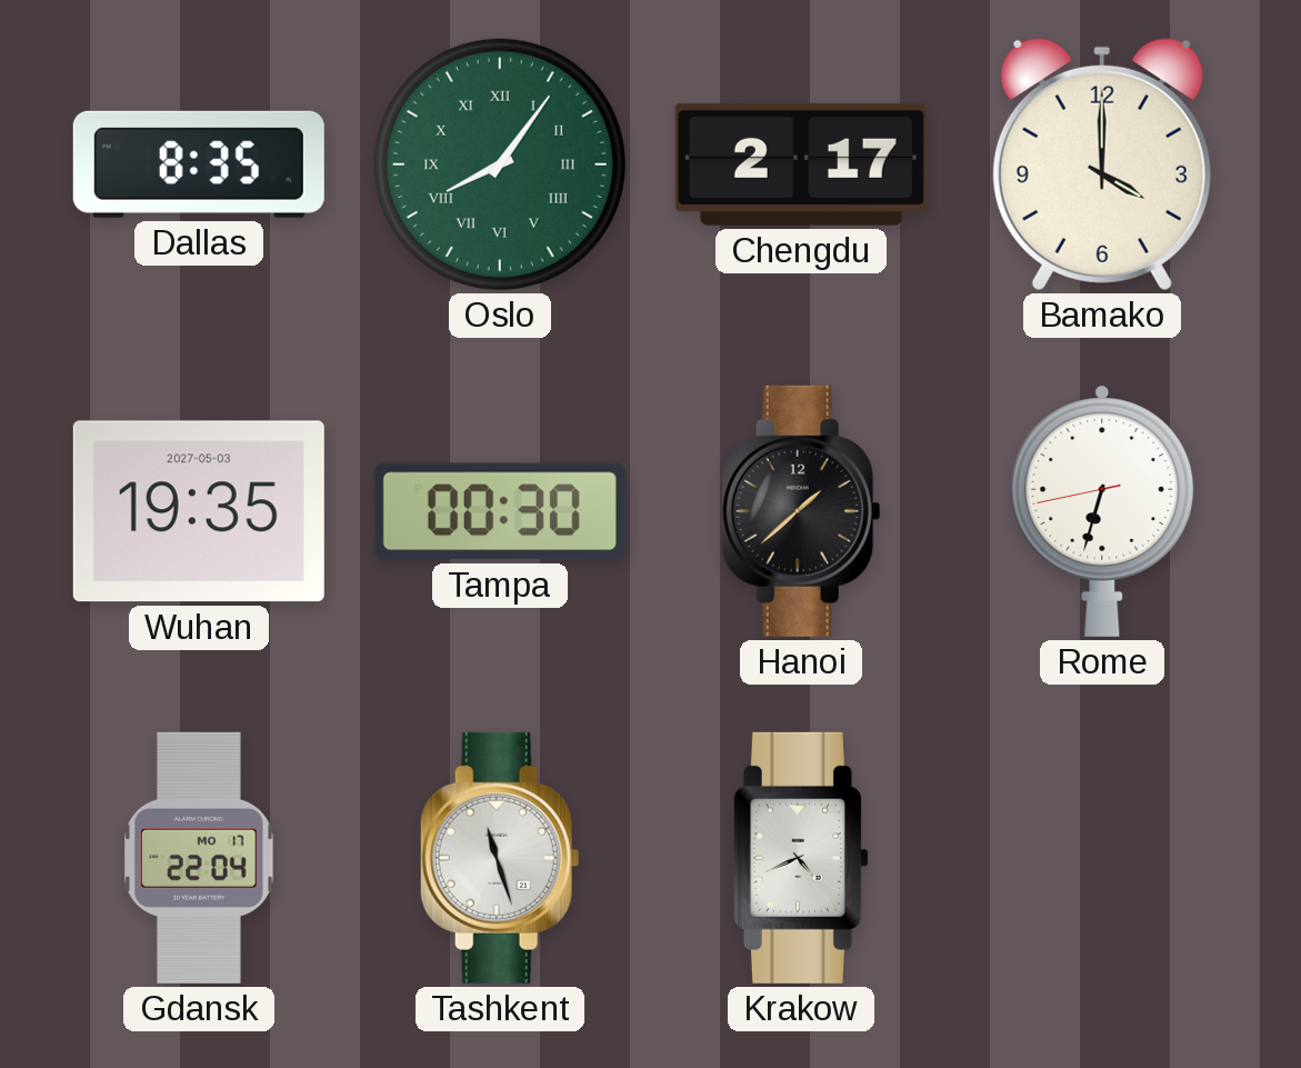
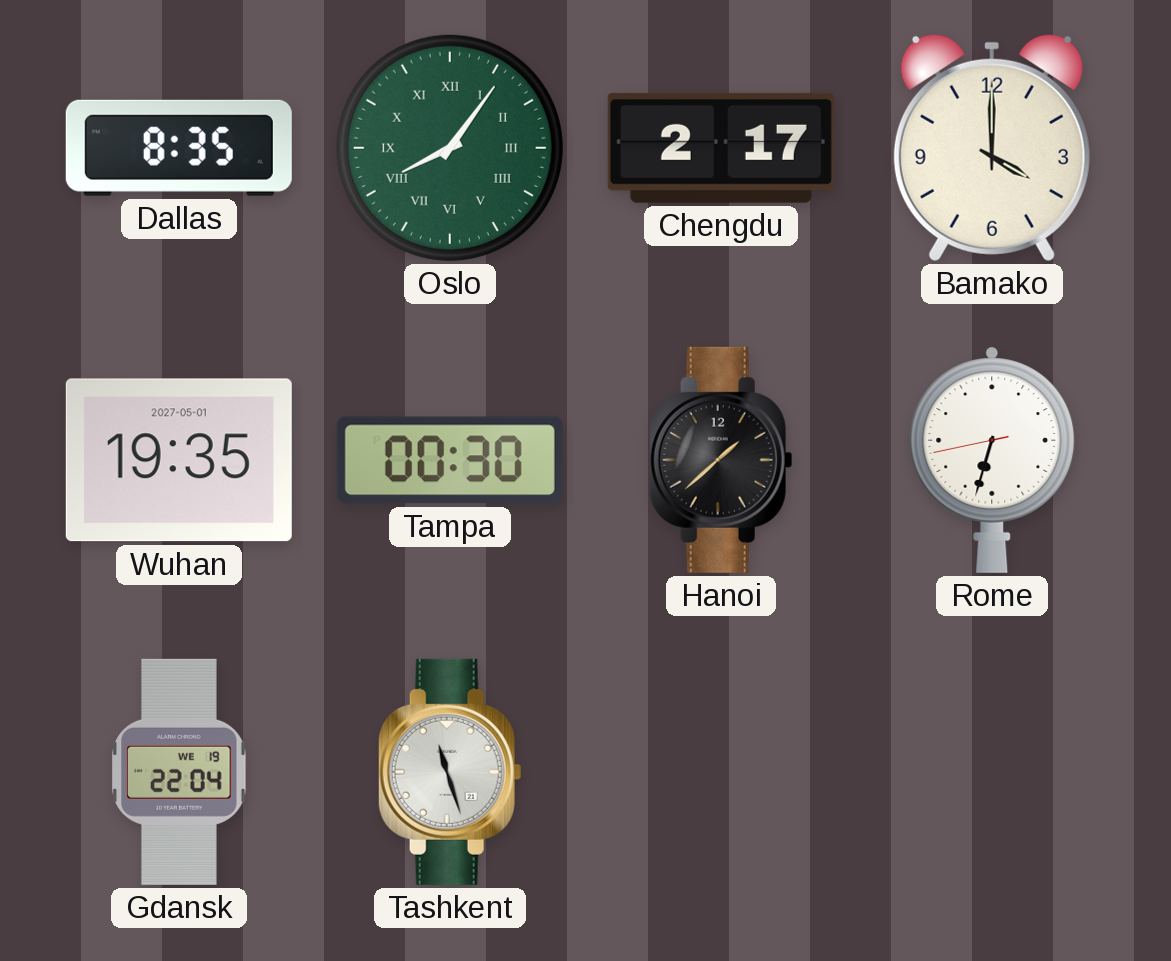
Wuhan date: 2027-05-03 -> 2027-05-01 (179, 460)
Gdansk date: MO 17 -> WE 19 (179, 772)
Krakow: 4:41 -> none (801, 858)
